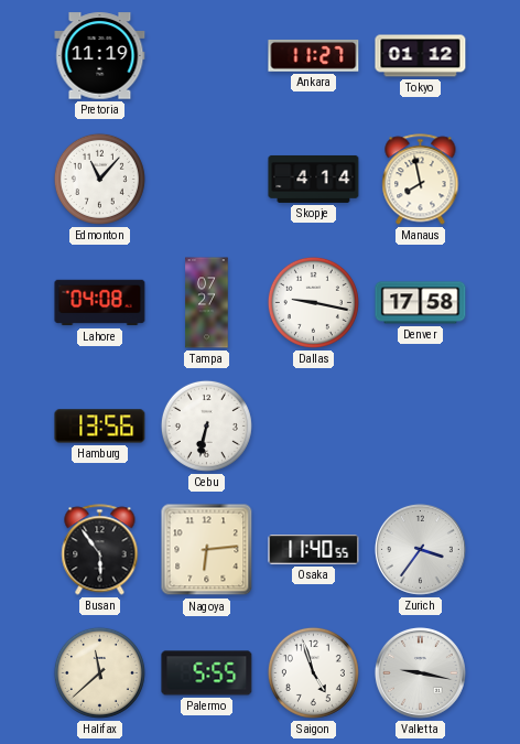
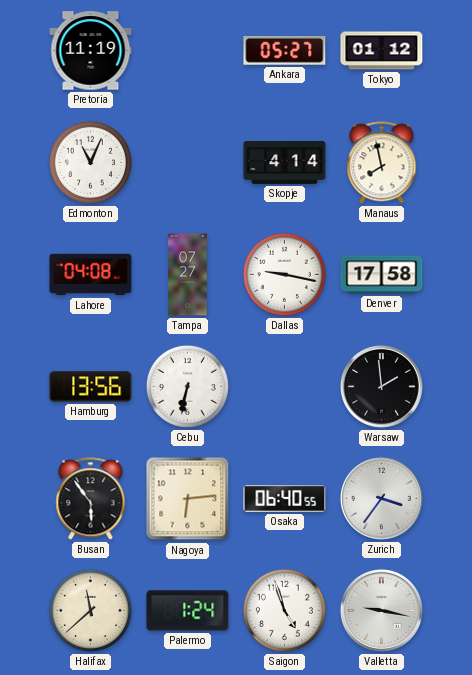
Ankara: 11:27 -> 05:27 (285, 51)
Edmonton: 11:07 -> 11:04 (90, 162)
Warsaw: none -> 1:59 (381, 386)
Osaka: 11:40 -> 06:40 (285, 499)
Palermo: 5:55 -> 1:24 (188, 611)
